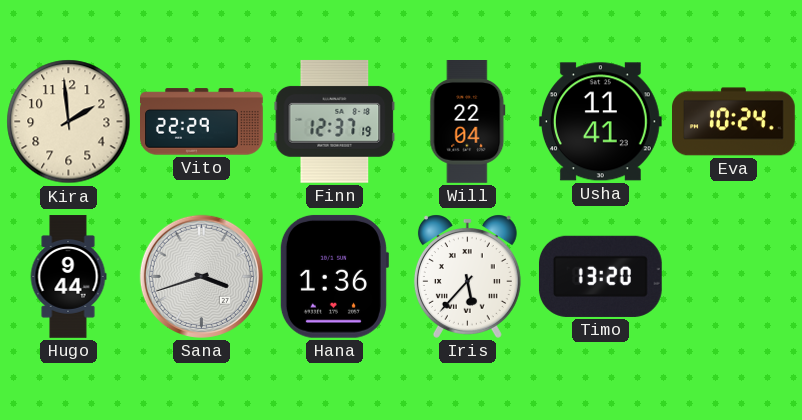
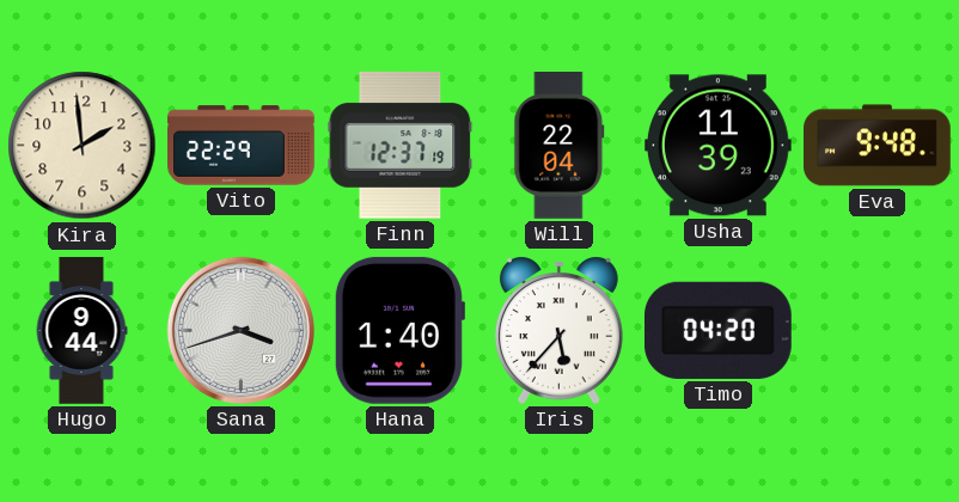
Usha: 11:41 -> 11:39 (717, 146)
Eva: 10:24 -> 9:48 (878, 146)
Hana: 1:36 -> 1:40 (399, 330)
Timo: 13:20 -> 04:20 (717, 330)
